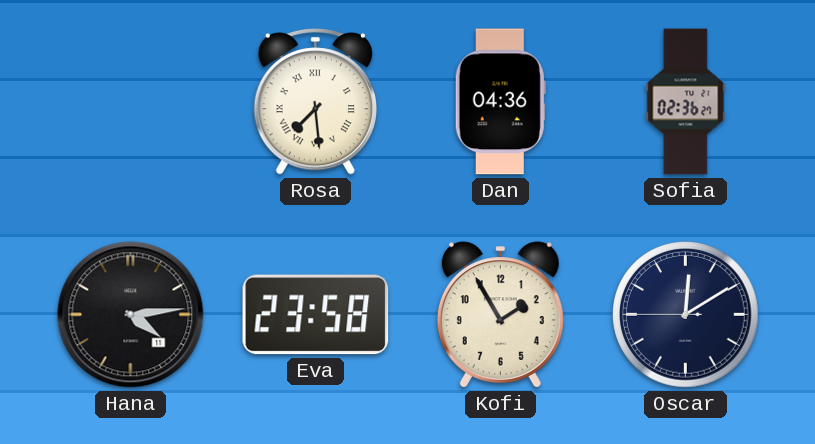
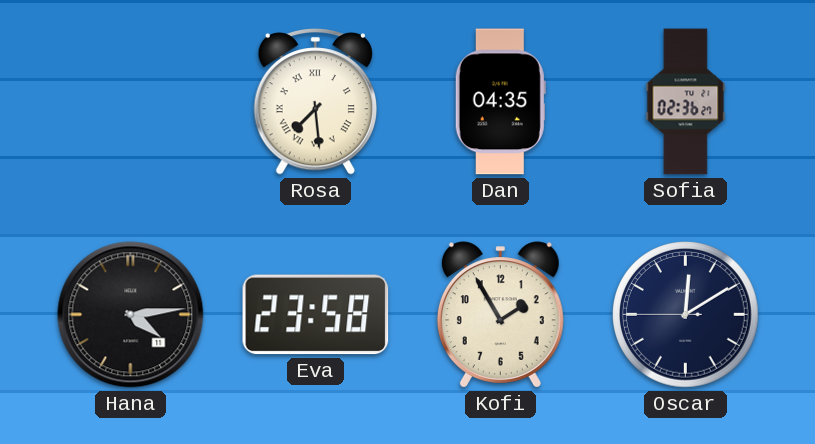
Dan: 04:36 -> 04:35 (500, 102)
